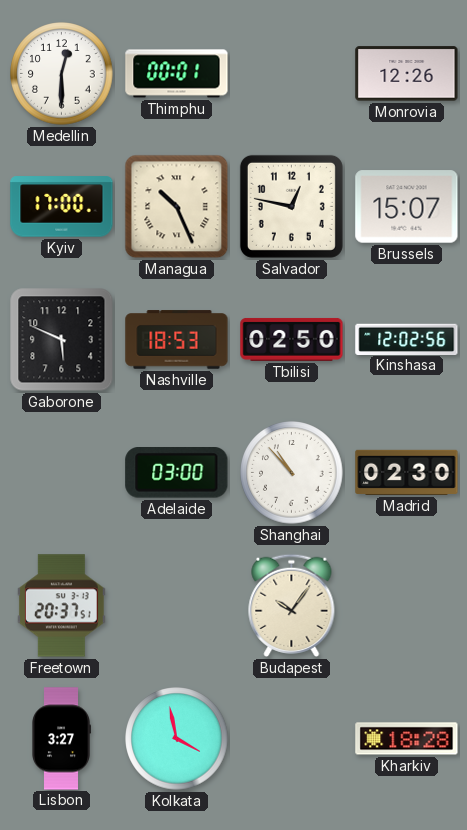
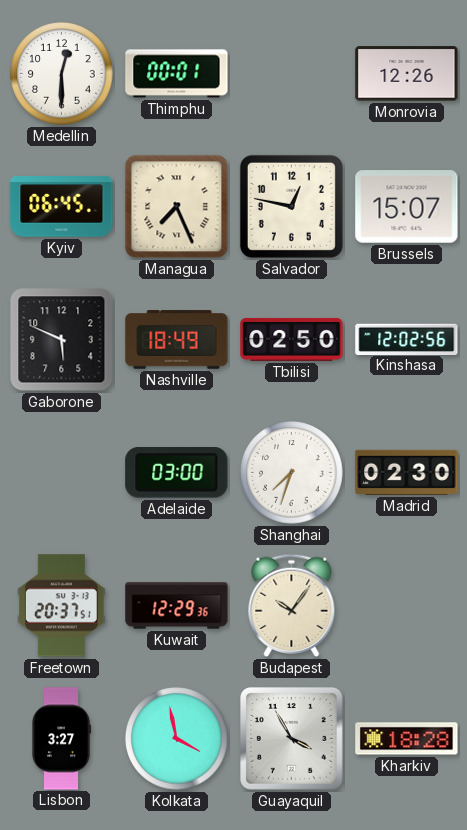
Kyiv: 17:00 -> 06:45 (62, 207)
Managua: 10:26 -> 7:26 (177, 207)
Nashville: 18:53 -> 18:49 (177, 340)
Shanghai: 10:53 -> 7:33 (292, 473)
Kuwait: none -> 12:29 (177, 606)
Guayaquil: none -> 3:55 (292, 739)
